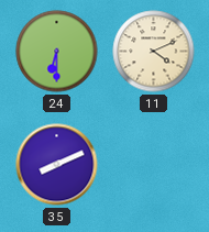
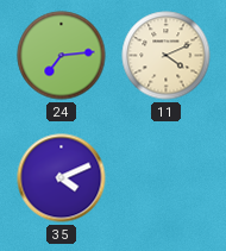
24: 6:30 -> 7:14 (62, 56)
35: 8:11 -> 4:11 (62, 178)
